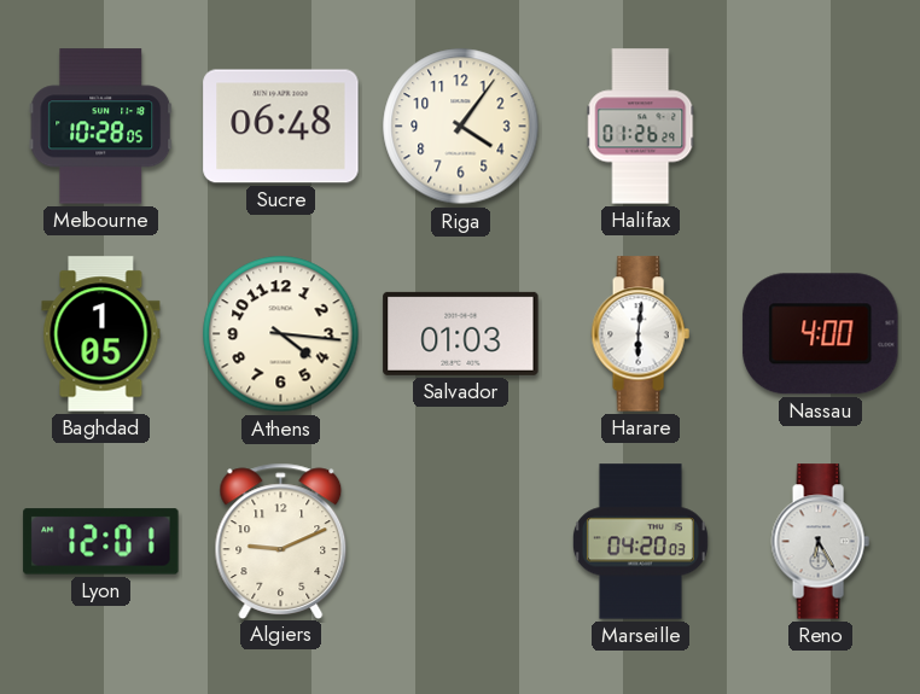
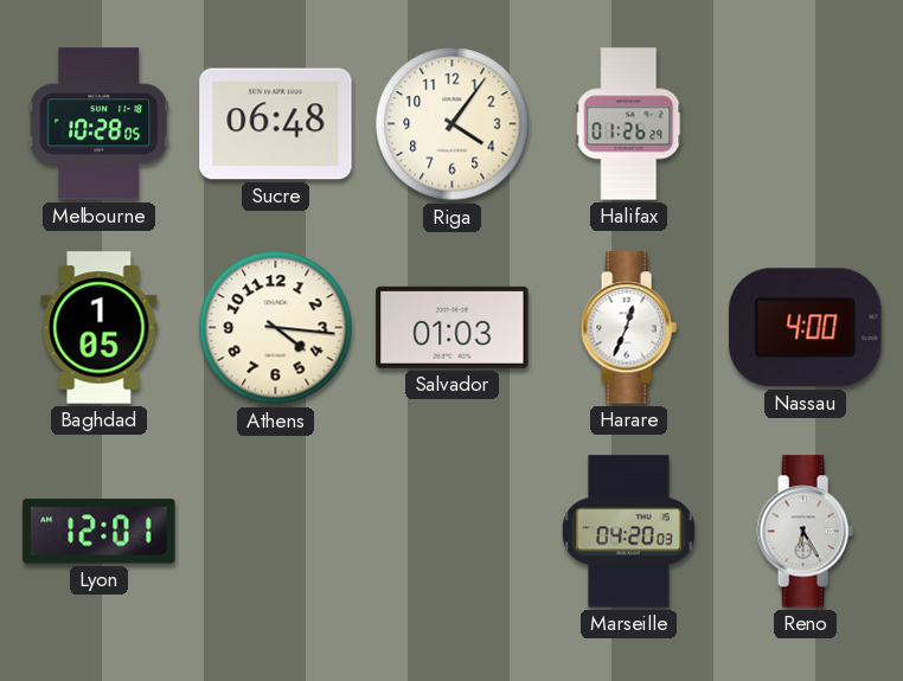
Harare: 6:01 -> 12:34 (628, 328)
Algiers: 9:11 -> none (281, 541)
